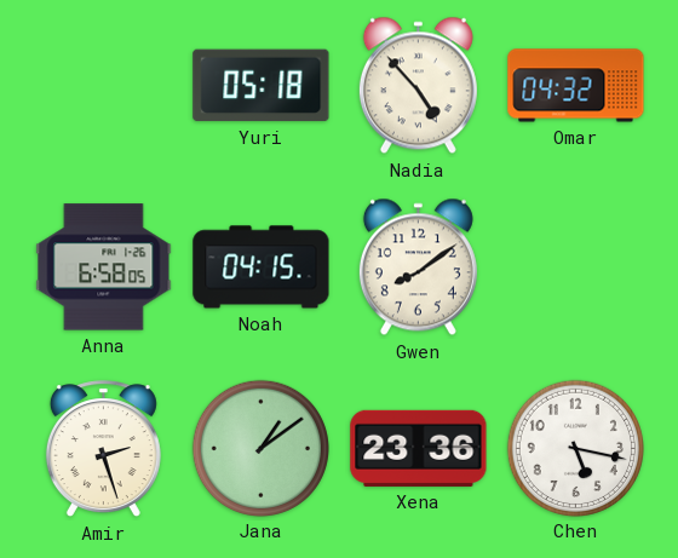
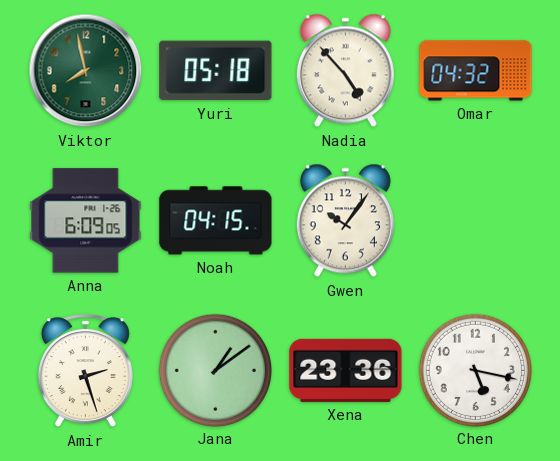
Viktor: none -> 7:58 (86, 71)
Anna: 6:58 -> 6:09 (86, 221)
Gwen: 8:09 -> 10:06 (345, 221)
